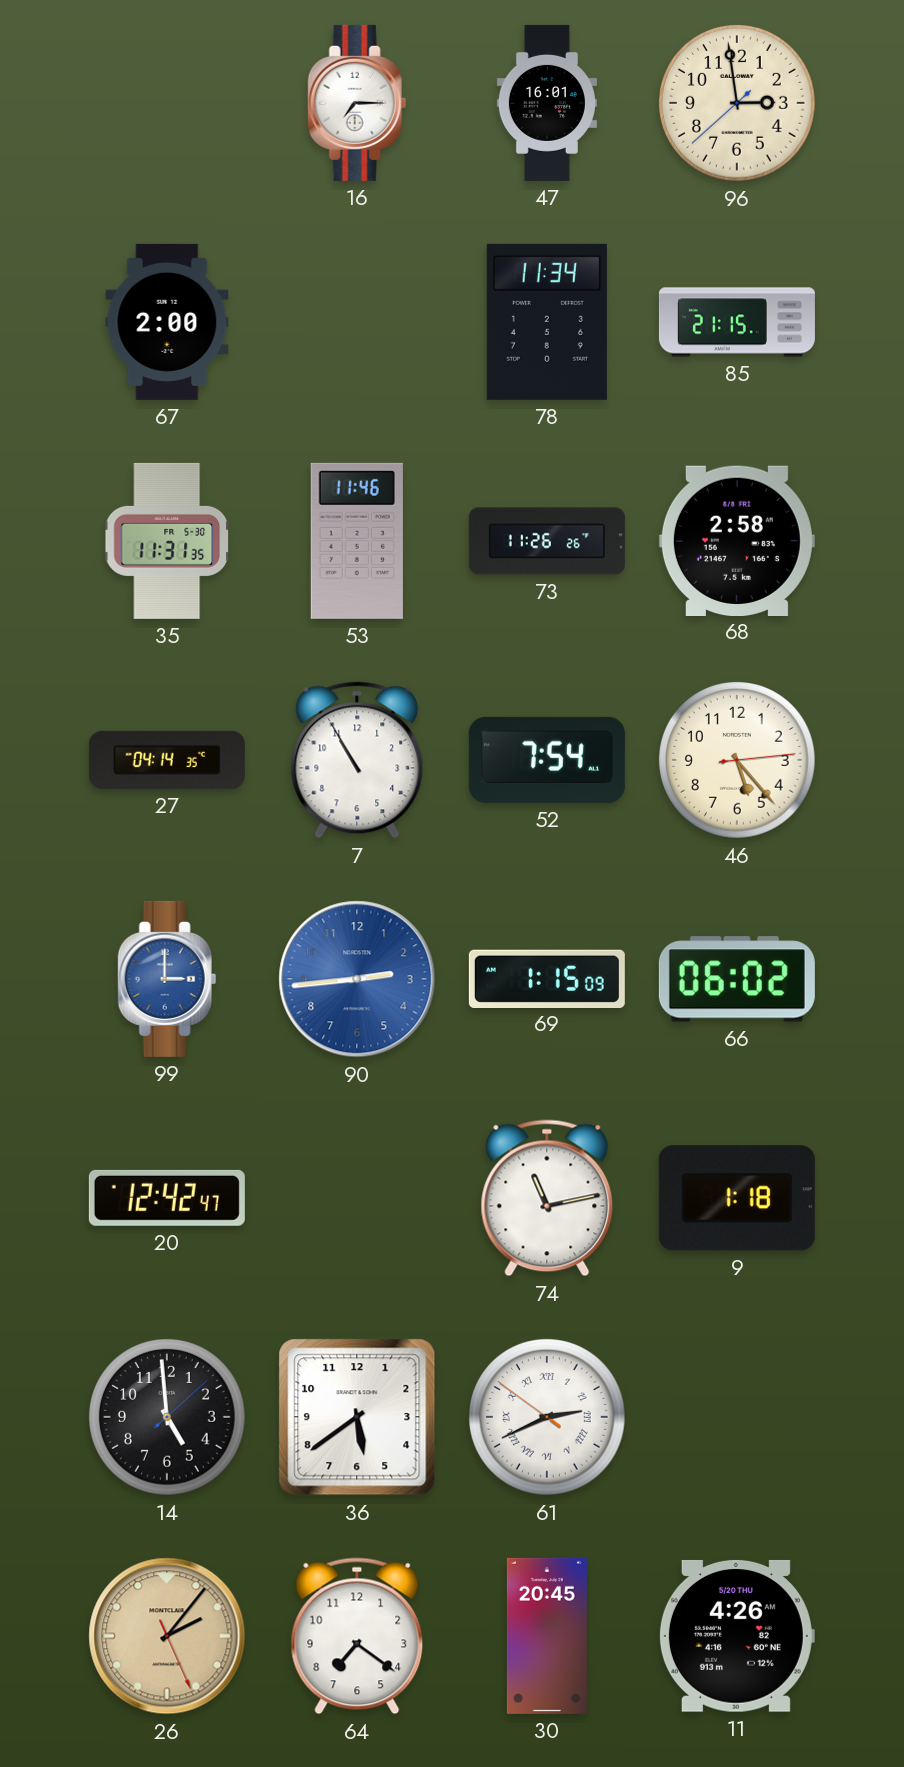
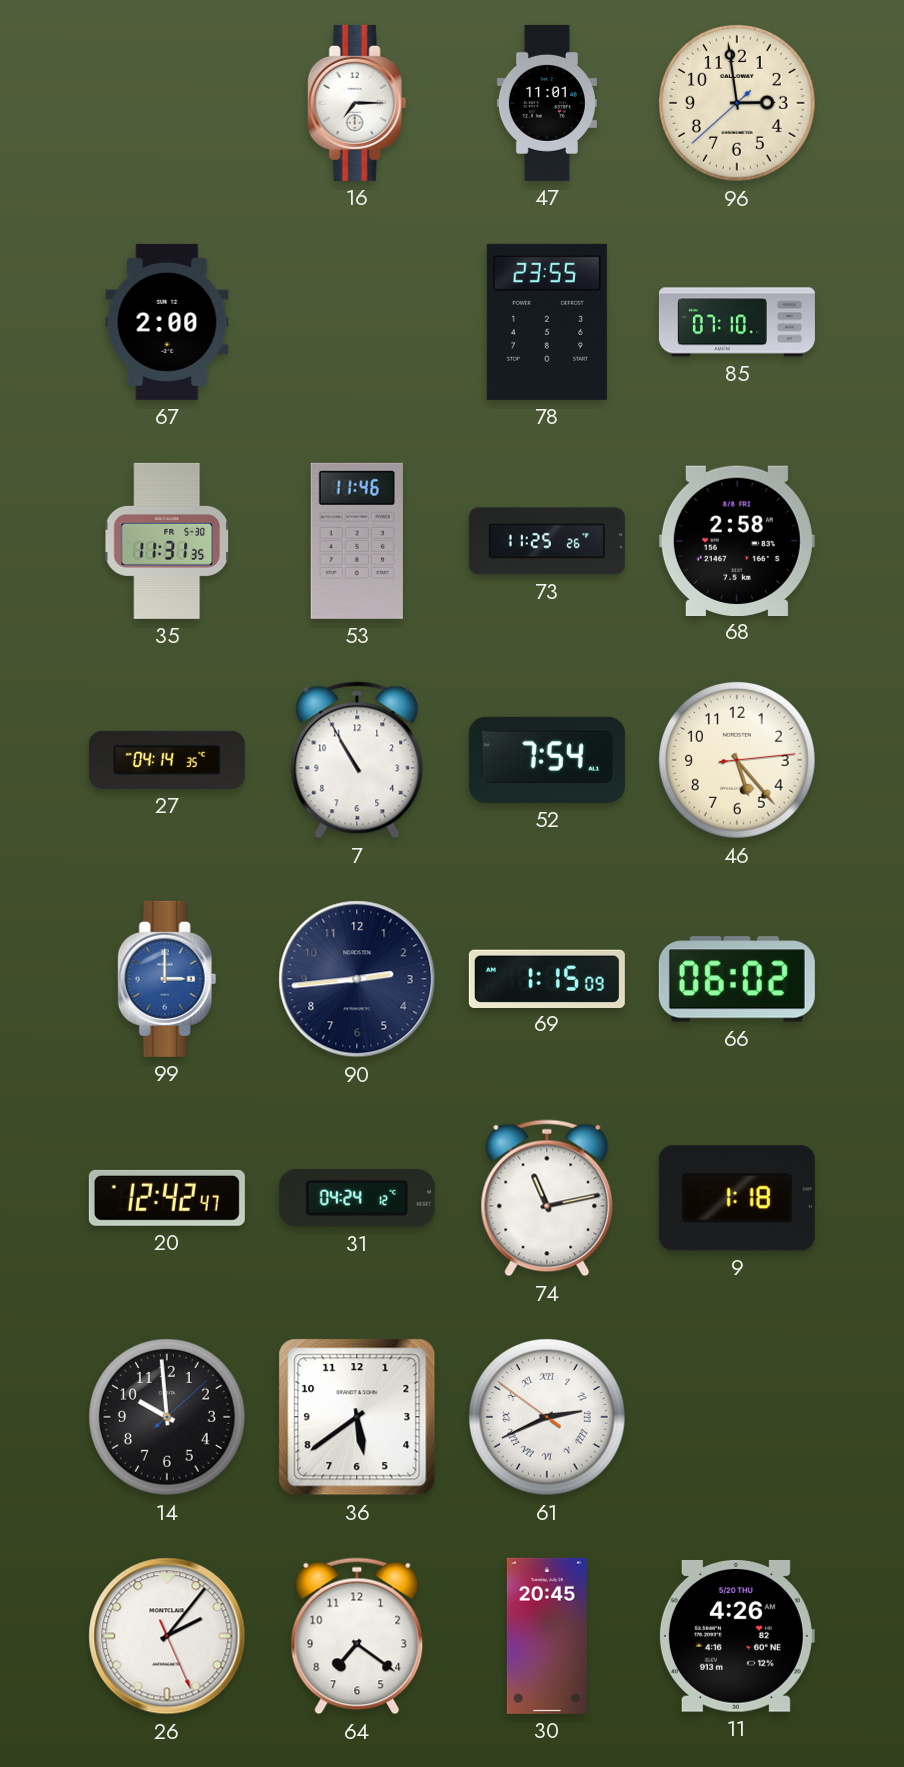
47: 16:01 -> 11:01 (547, 103)
78: 11:34 -> 23:55 (547, 322)
85: 21:15 -> 07:10 (737, 322)
73: 11:26 -> 11:25 (547, 541)
90 dial: blue -> navy (357, 979)
31: none -> 04:24 (357, 1198)
14: 4:59 -> 9:59 (168, 1418)
26 dial: champagne -> white (167, 1636)
